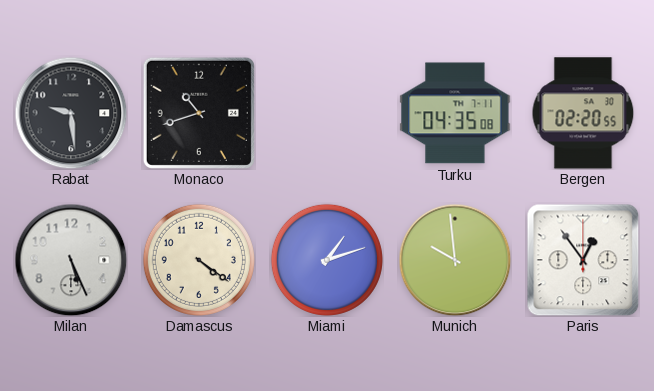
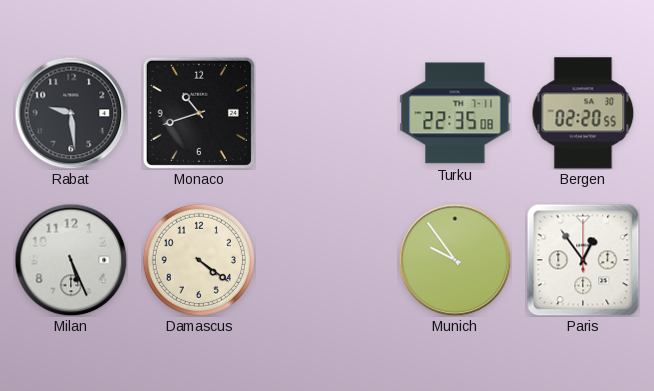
Turku: 04:35 -> 22:35 (455, 113)
Miami: 1:12 -> none (327, 260)
Munich: 9:59 -> 9:54 (455, 260)
